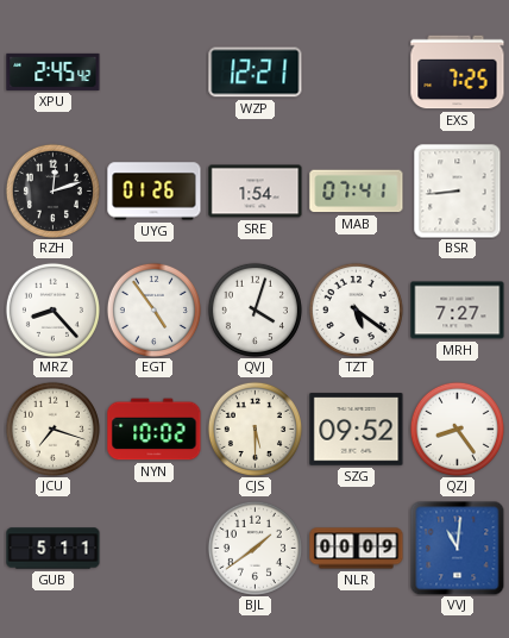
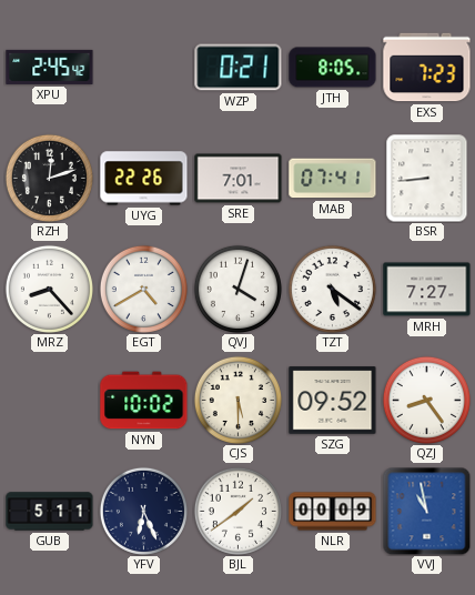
WZP: 12:21 -> 0:21 (239, 68)
JTH: none -> 8:05 (333, 68)
EXS: 7:25 -> 7:23 (427, 68)
UYG: 01:26 -> 22:26 (144, 179)
SRE: 1:54 -> 7:01 (239, 179)
EGT: 4:54 -> 4:40 (143, 289)
JCU: 7:18 -> none (52, 429)
YFV: none -> 6:26 (143, 511)
VVJ: 11:01 -> 10:58 (426, 511)
